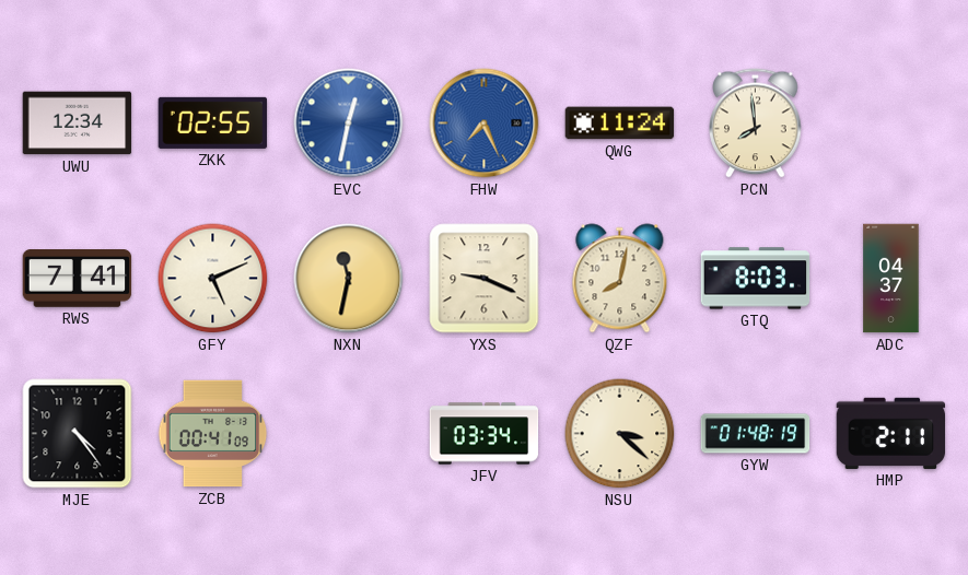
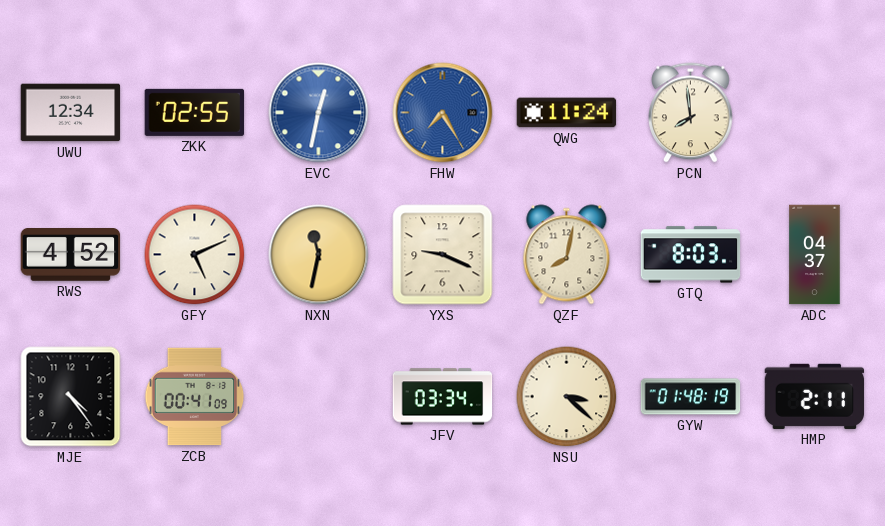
FHW: 7:26 -> 7:25 (443, 113)
RWS: 7:41 -> 4:52 (71, 255)
